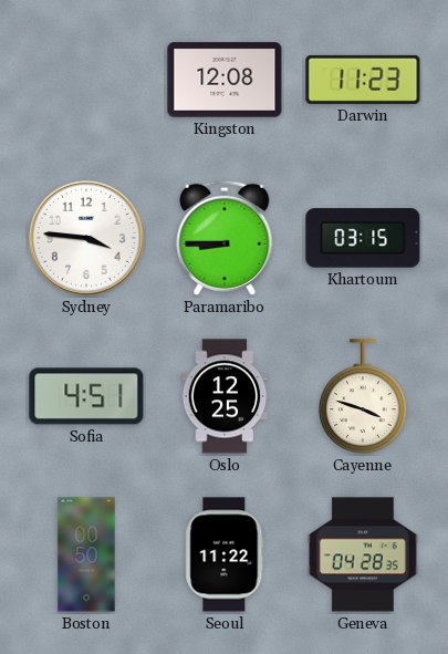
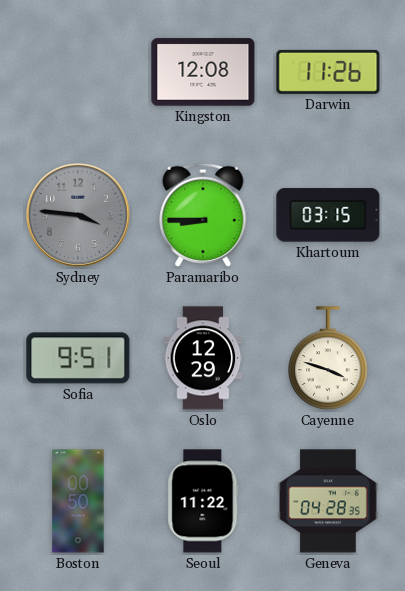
Darwin: 11:23 -> 11:26 (328, 72)
Sydney dial: white -> grey (78, 215)
Sofia: 4:51 -> 9:51 (78, 358)
Oslo: 12:25 -> 12:29 (203, 358)
